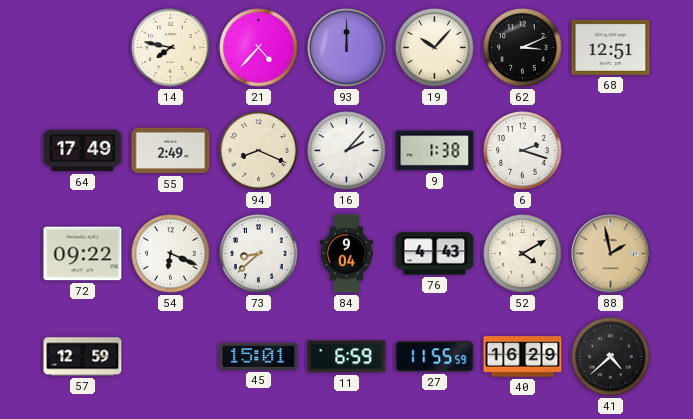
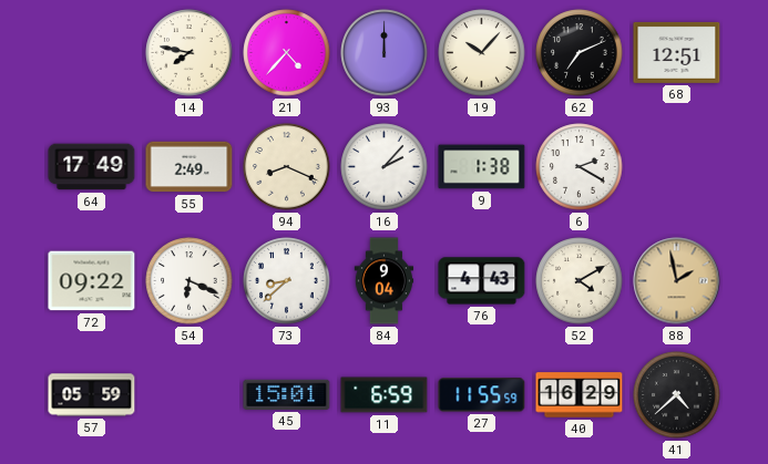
62: 3:11 -> 7:11 (580, 53)
6: 2:18 -> 2:20 (580, 167)
57: 12:59 -> 05:59 (92, 395)
